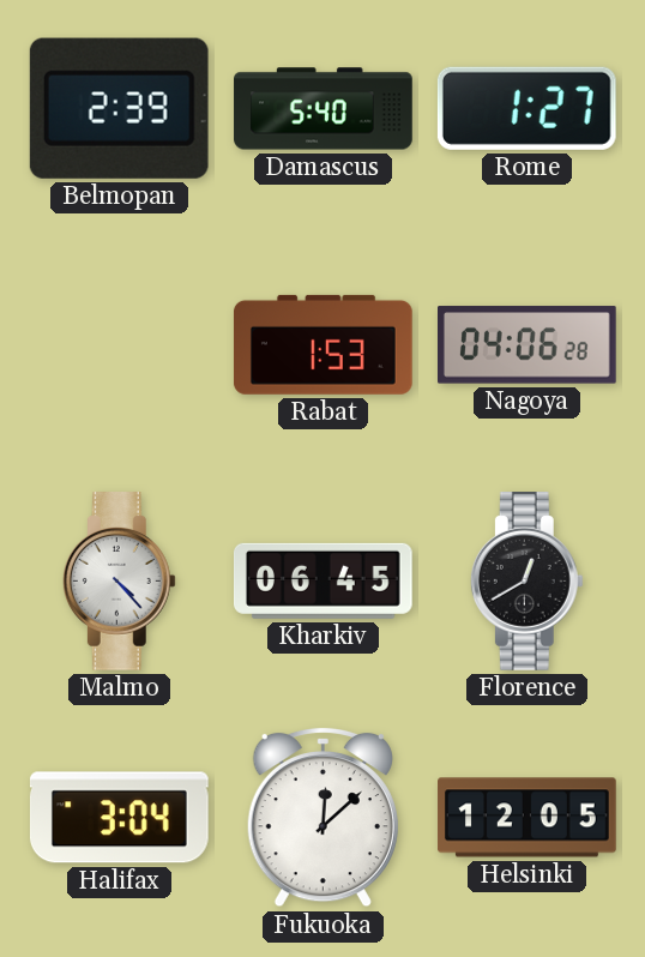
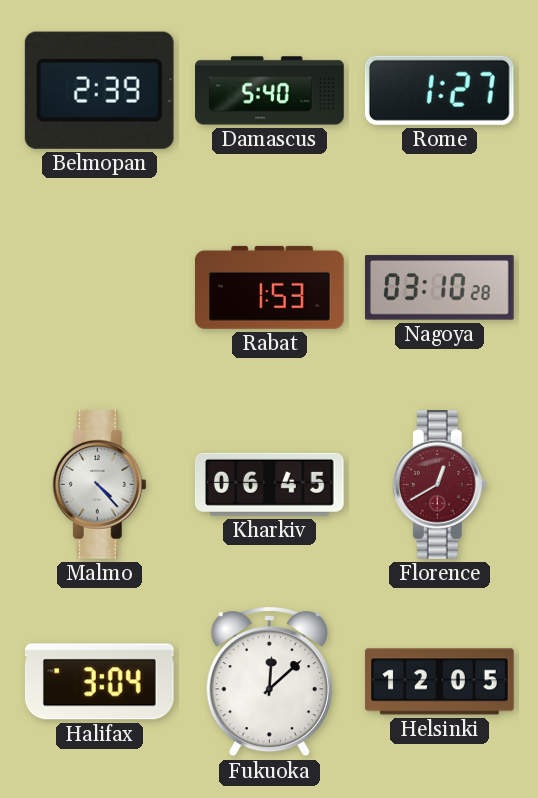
Nagoya: 04:06 -> 03:10 (440, 288)
Florence dial: black -> burgundy (439, 485)
